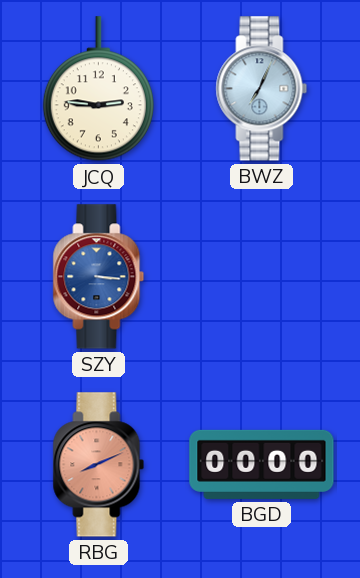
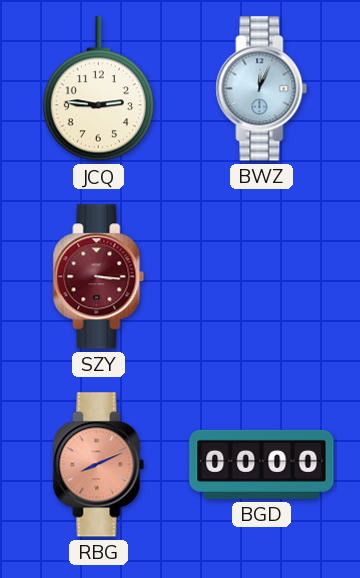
BWZ: 7:04 -> 12:04 (262, 89)
SZY dial: blue -> burgundy (99, 277)
